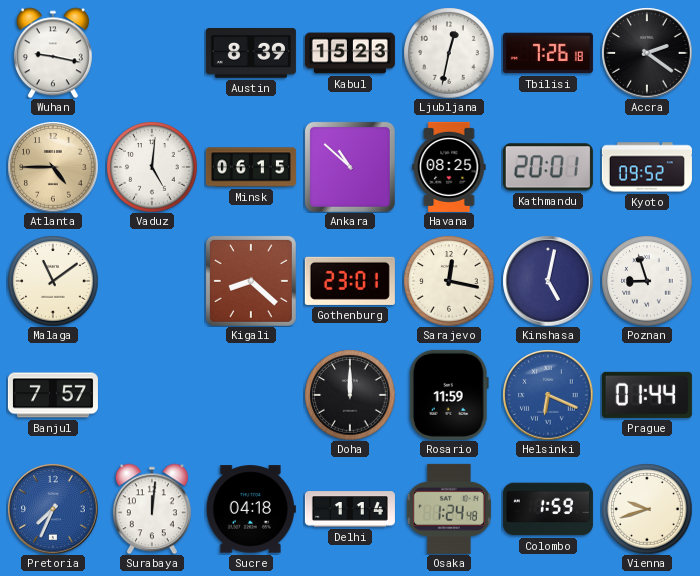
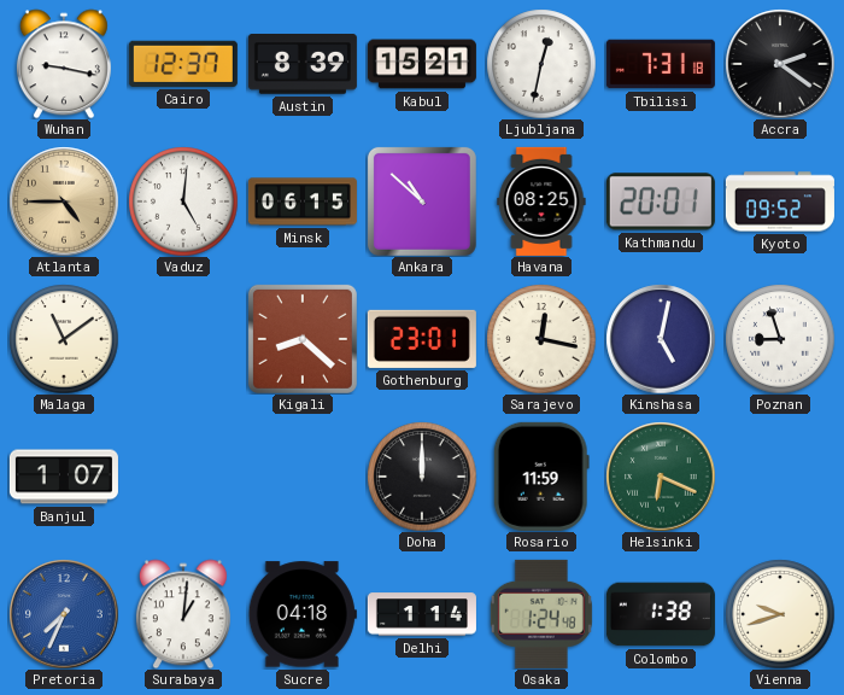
Cairo: none -> 12:37 (183, 64)
Kabul: 15:23 -> 15:21 (422, 64)
Tbilisi: 7:26 -> 7:31 (661, 64)
Banjul: 7:57 -> 1:07 (64, 477)
Helsinki dial: blue -> green (661, 477)
Prague: 01:44 -> none (647, 395)
Surabaya: 12:01 -> 1:01 (183, 614)
Colombo: 1:59 -> 1:38 (661, 614)
